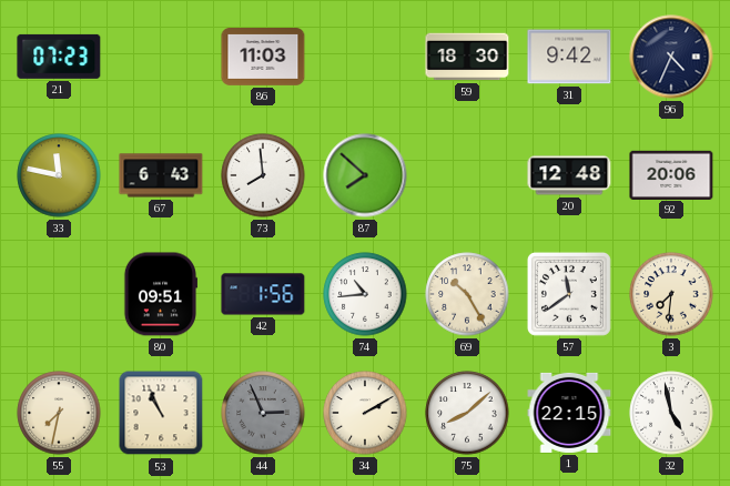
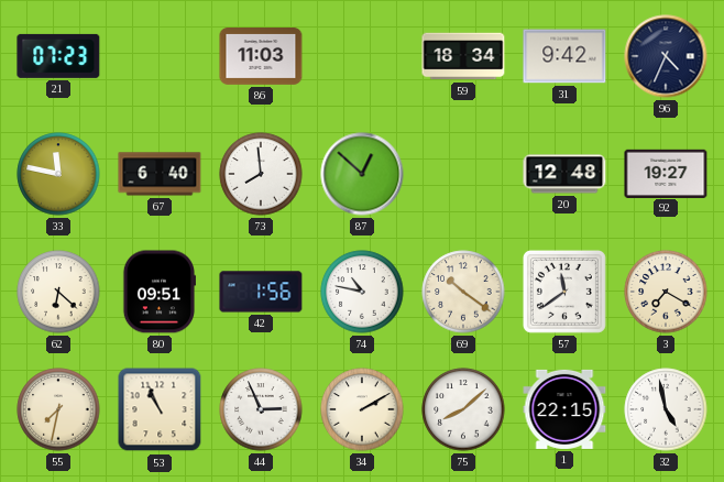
59: 18:30 -> 18:34 (463, 56)
67: 6:43 -> 6:40 (160, 174)
87: 7:52 -> 12:52 (362, 174)
92: 20:06 -> 19:27 (666, 173)
62: none -> 6:22 (58, 292)
74: 10:44 -> 10:47 (362, 292)
69: 10:25 -> 10:21 (463, 292)
3: 7:31 -> 7:20 (666, 292)
44 dial: grey -> white (261, 409)
